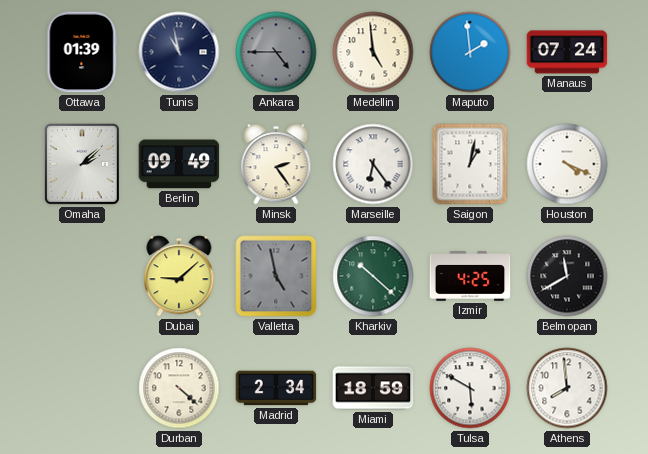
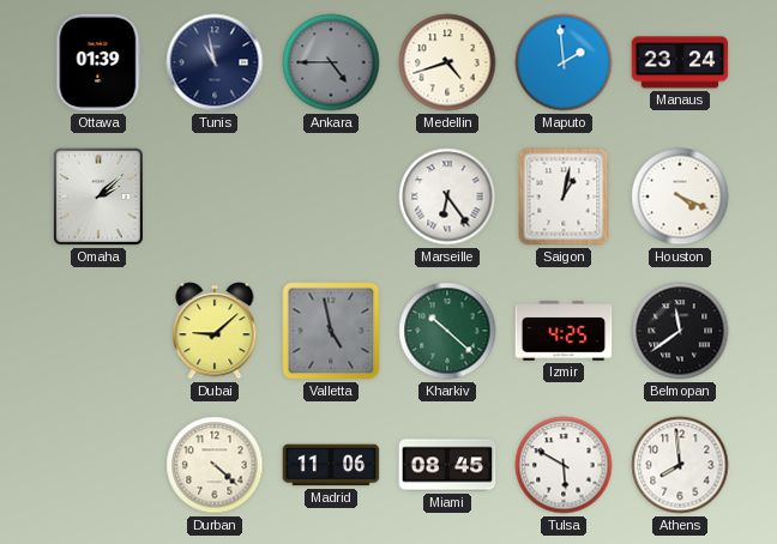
Medellin: 4:59 -> 4:42 (447, 62)
Manaus: 07:24 -> 23:24 (680, 62)
Berlin: 09:49 -> none (179, 164)
Minsk: 2:24 -> none (276, 164)
Belmopan: 11:40 -> 11:39 (680, 331)
Madrid: 2:34 -> 11:06 (331, 465)
Miami: 18:59 -> 08:45 (447, 465)
